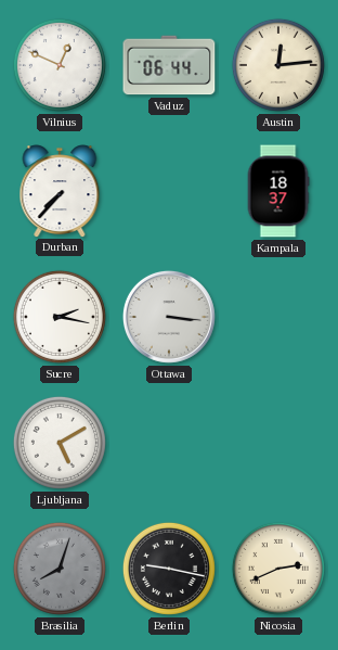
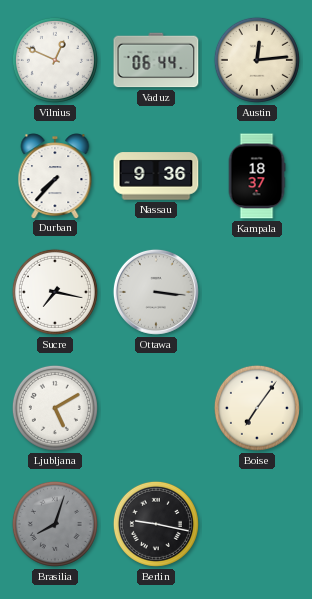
Nassau: none -> 9:36 (156, 176)
Sucre: 2:17 -> 7:17 (55, 292)
Boise: none -> 7:06 (257, 408)
Nicosia: 2:41 -> none (278, 569)
